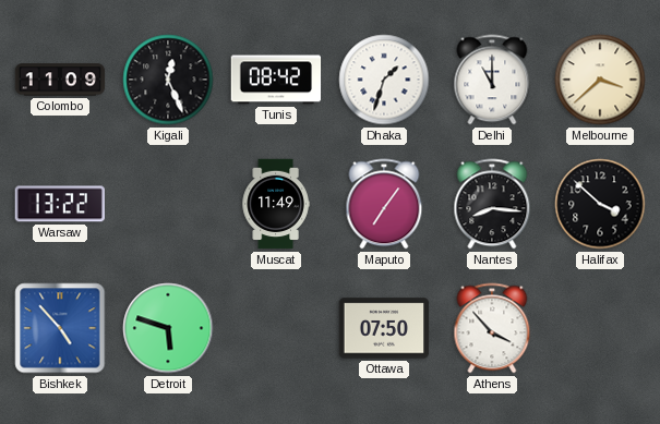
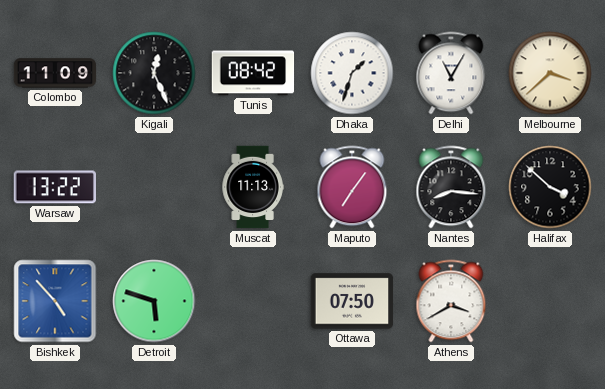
Delhi: 11:00 -> 11:05 (451, 73)
Muscat: 11:49 -> 11:13 (253, 187)
Athens: 3:53 -> 3:40 (451, 301)
